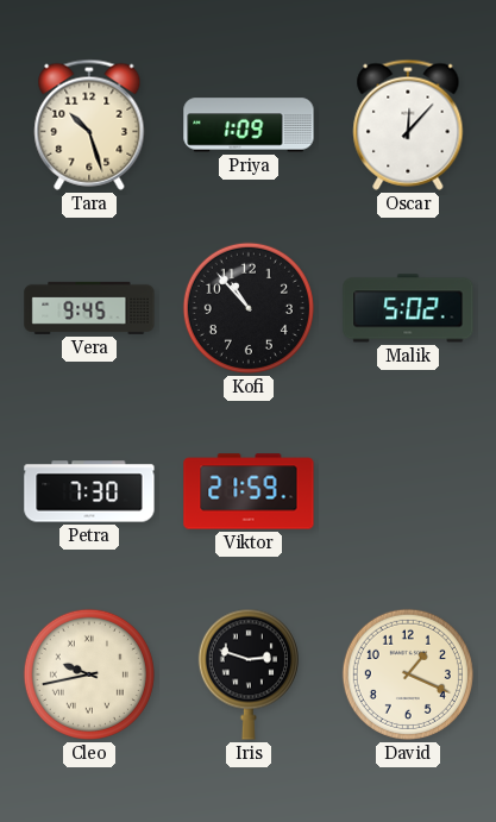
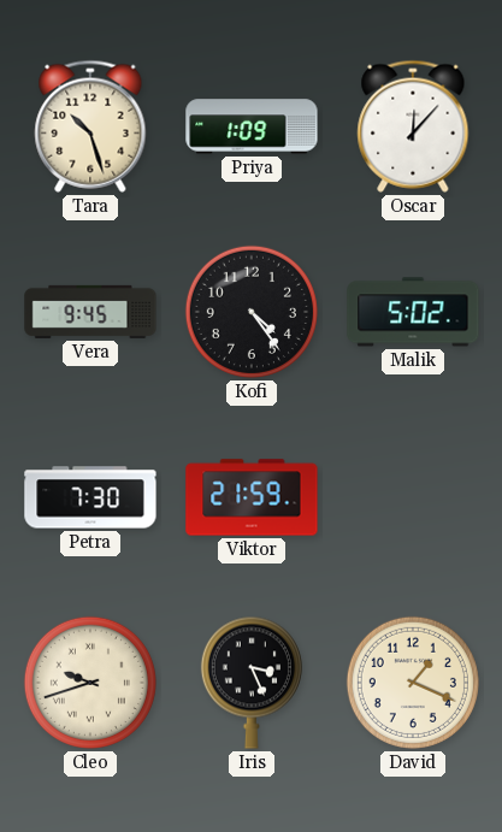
Kofi: 10:53 -> 4:24 (252, 312)
Cleo: 9:43 -> 9:42 (90, 683)
Iris: 2:48 -> 3:26 (252, 683)
